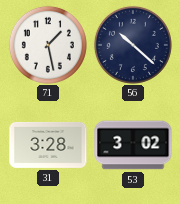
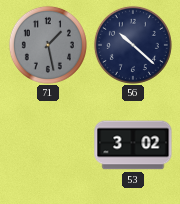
71 dial: white -> grey (48, 45)
31: 3:28 -> none (48, 145)
